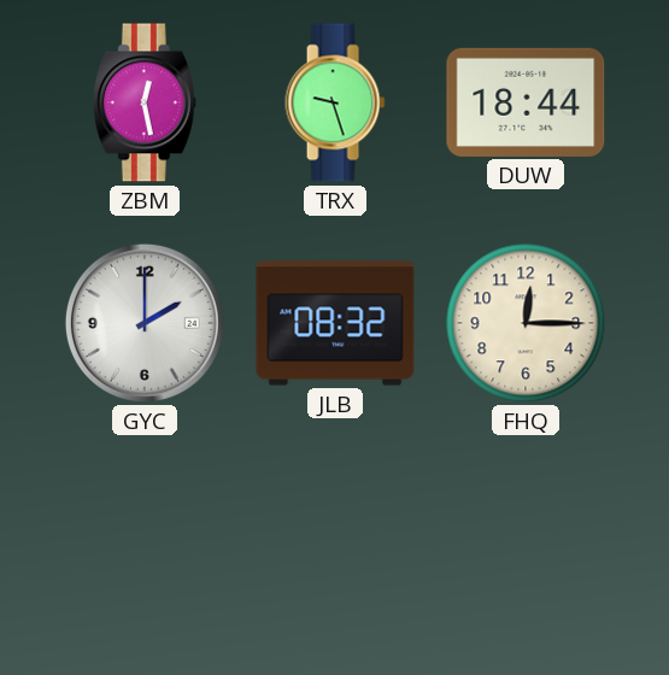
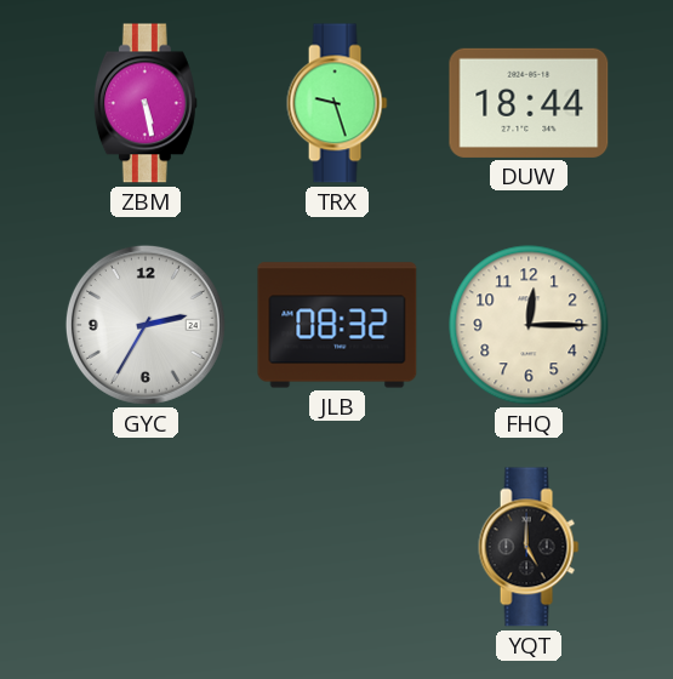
ZBM: 12:28 -> 5:28 (146, 103)
GYC: 2:00 -> 2:35 (146, 325)
YQT: none -> 5:00 (529, 547)
